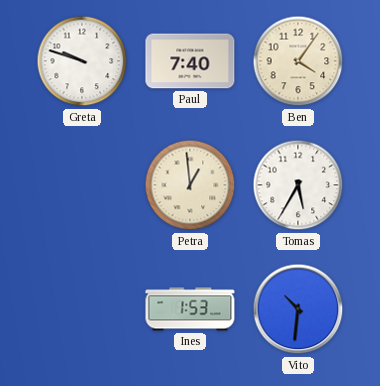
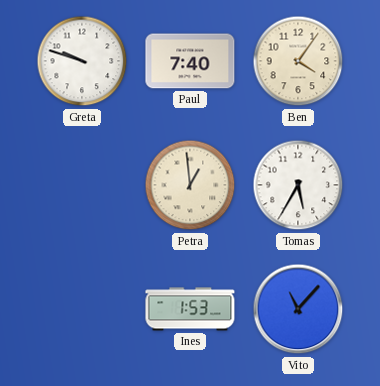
Vito: 10:31 -> 11:07 (298, 309)
